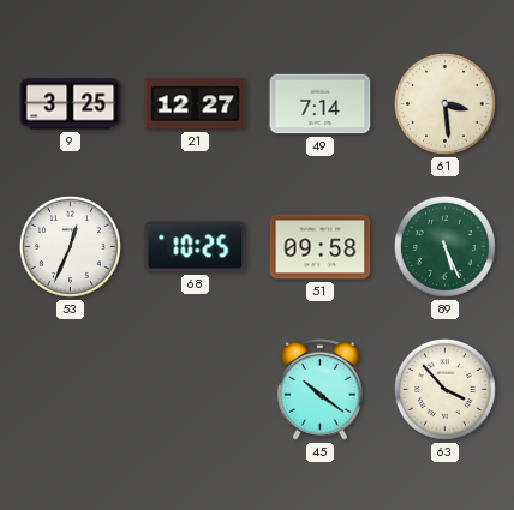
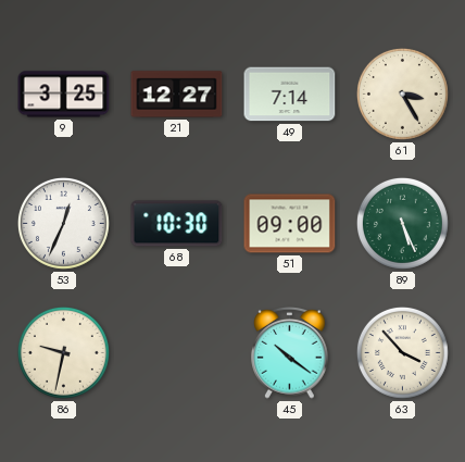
61: 3:29 -> 3:25 (402, 93)
68: 10:25 -> 10:30 (177, 224)
51: 09:58 -> 09:00 (290, 224)
86: none -> 9:32 (63, 352)
